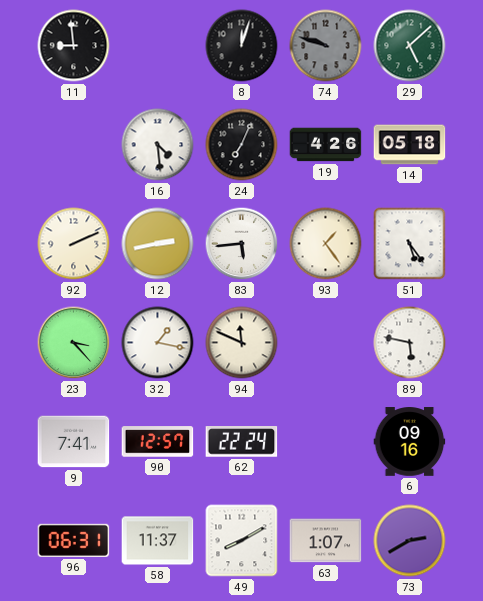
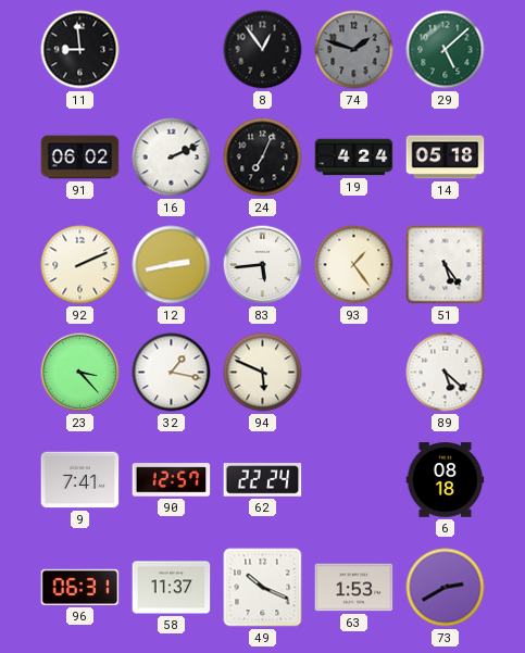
8: 12:03 -> 12:54 (263, 50)
74: 9:48 -> 1:48 (354, 50)
91: none -> 06:02 (80, 158)
16: 4:29 -> 2:11 (172, 158)
19: 4:26 -> 4:24 (354, 158)
94: 11:49 -> 5:49 (263, 373)
89: 5:47 -> 5:22 (446, 373)
6: 09:16 -> 08:18 (446, 480)
49: 8:10 -> 10:19 (263, 588)
63: 1:07 -> 1:53 (354, 588)
